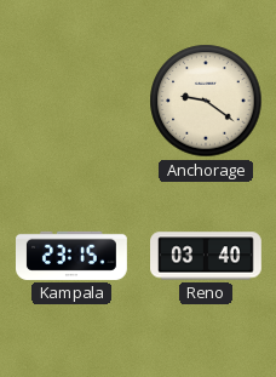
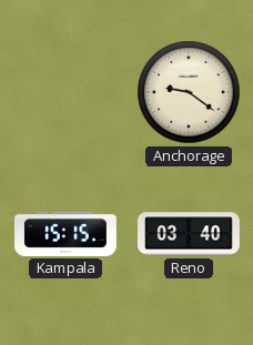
Kampala: 23:15 -> 15:15 (67, 234)
